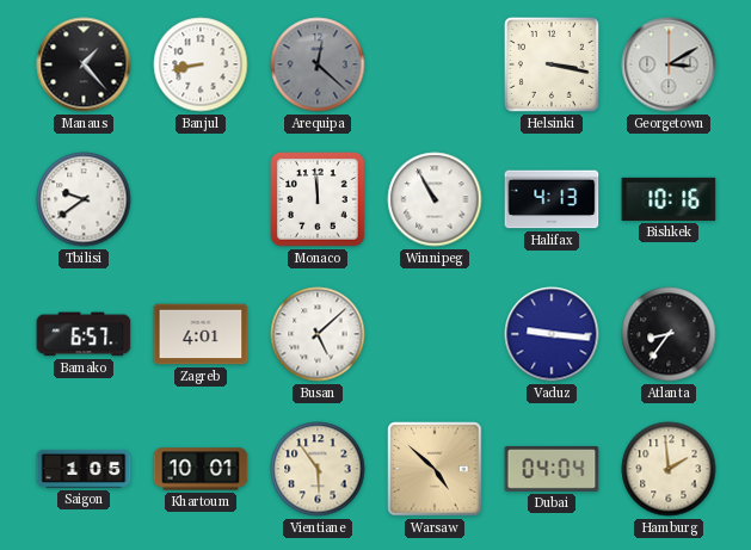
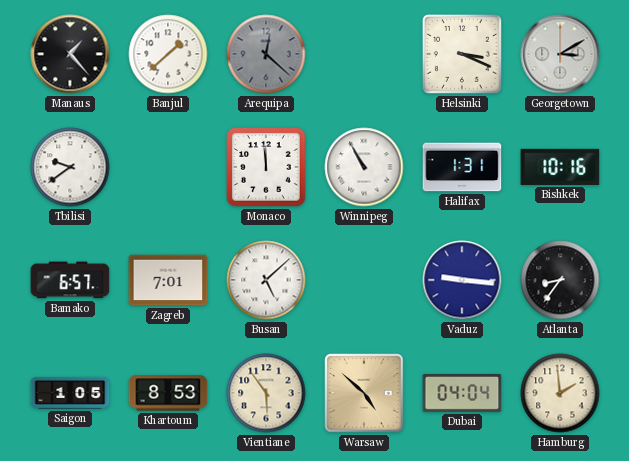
Banjul: 8:43 -> 1:38 (168, 54)
Helsinki: 3:17 -> 3:19 (462, 54)
Halifax: 4:13 -> 1:31 (462, 167)
Zagreb: 4:01 -> 7:01 (168, 280)
Khartoum: 10:01 -> 8:53 (168, 393)
